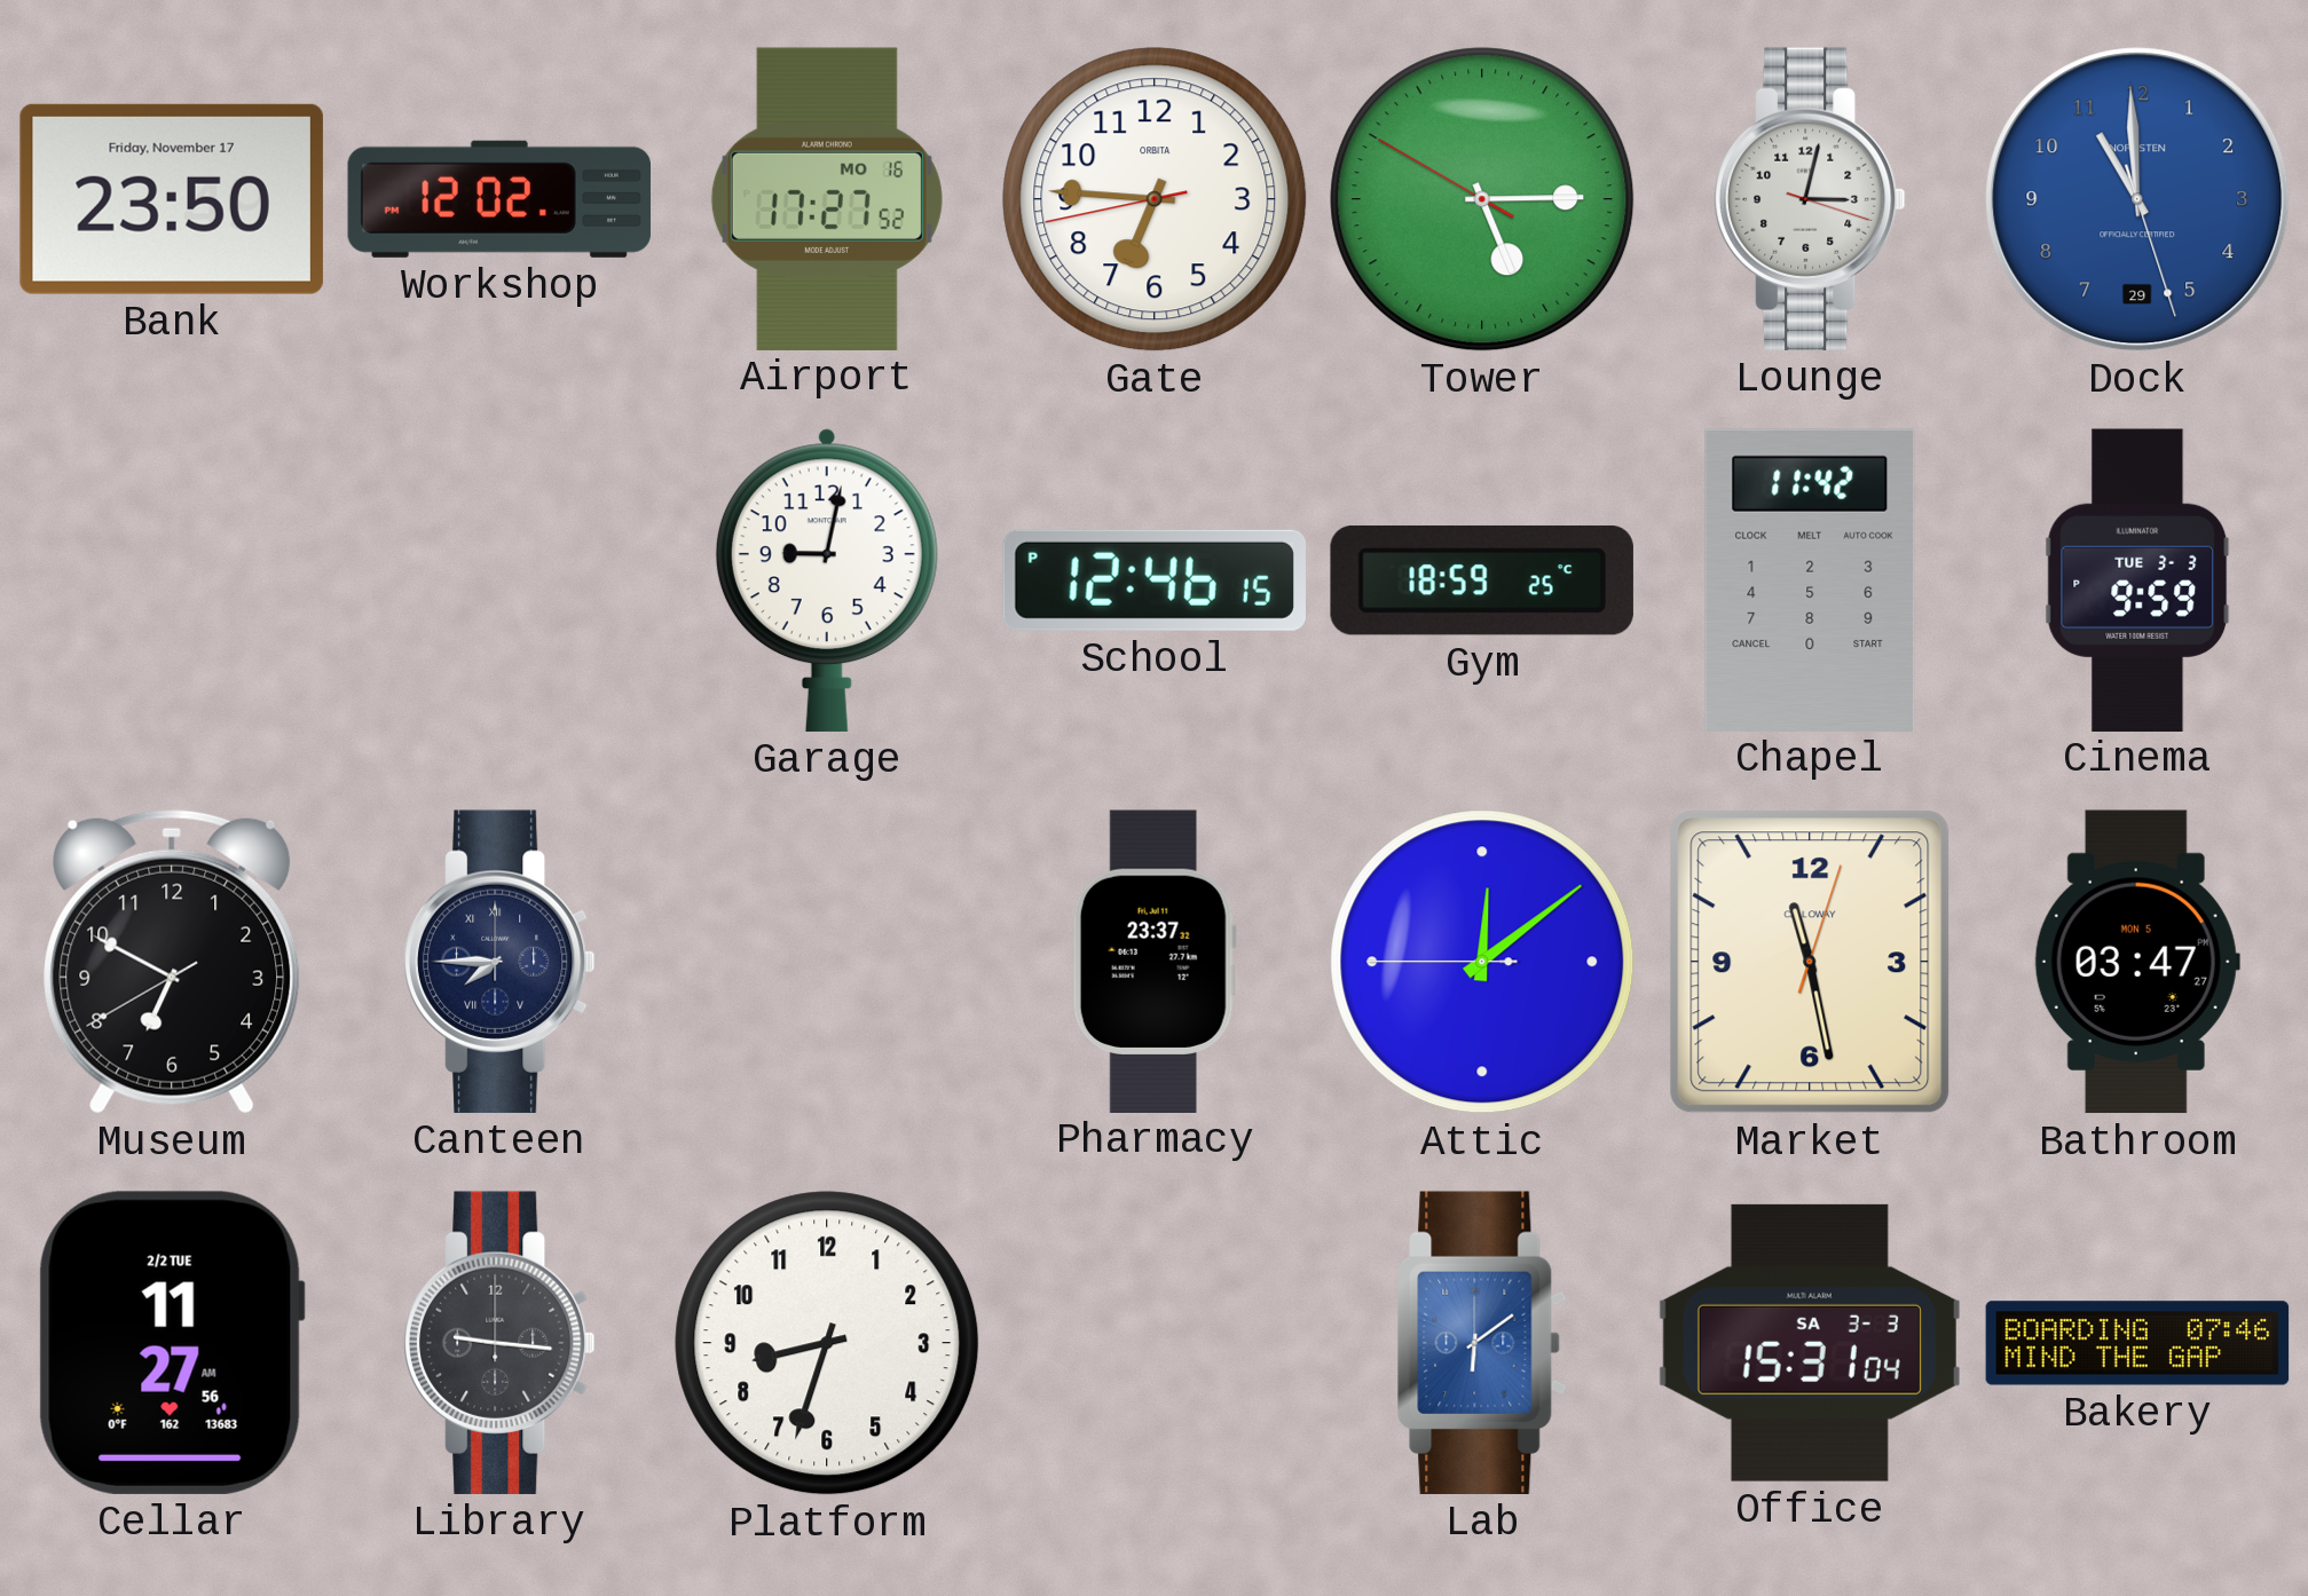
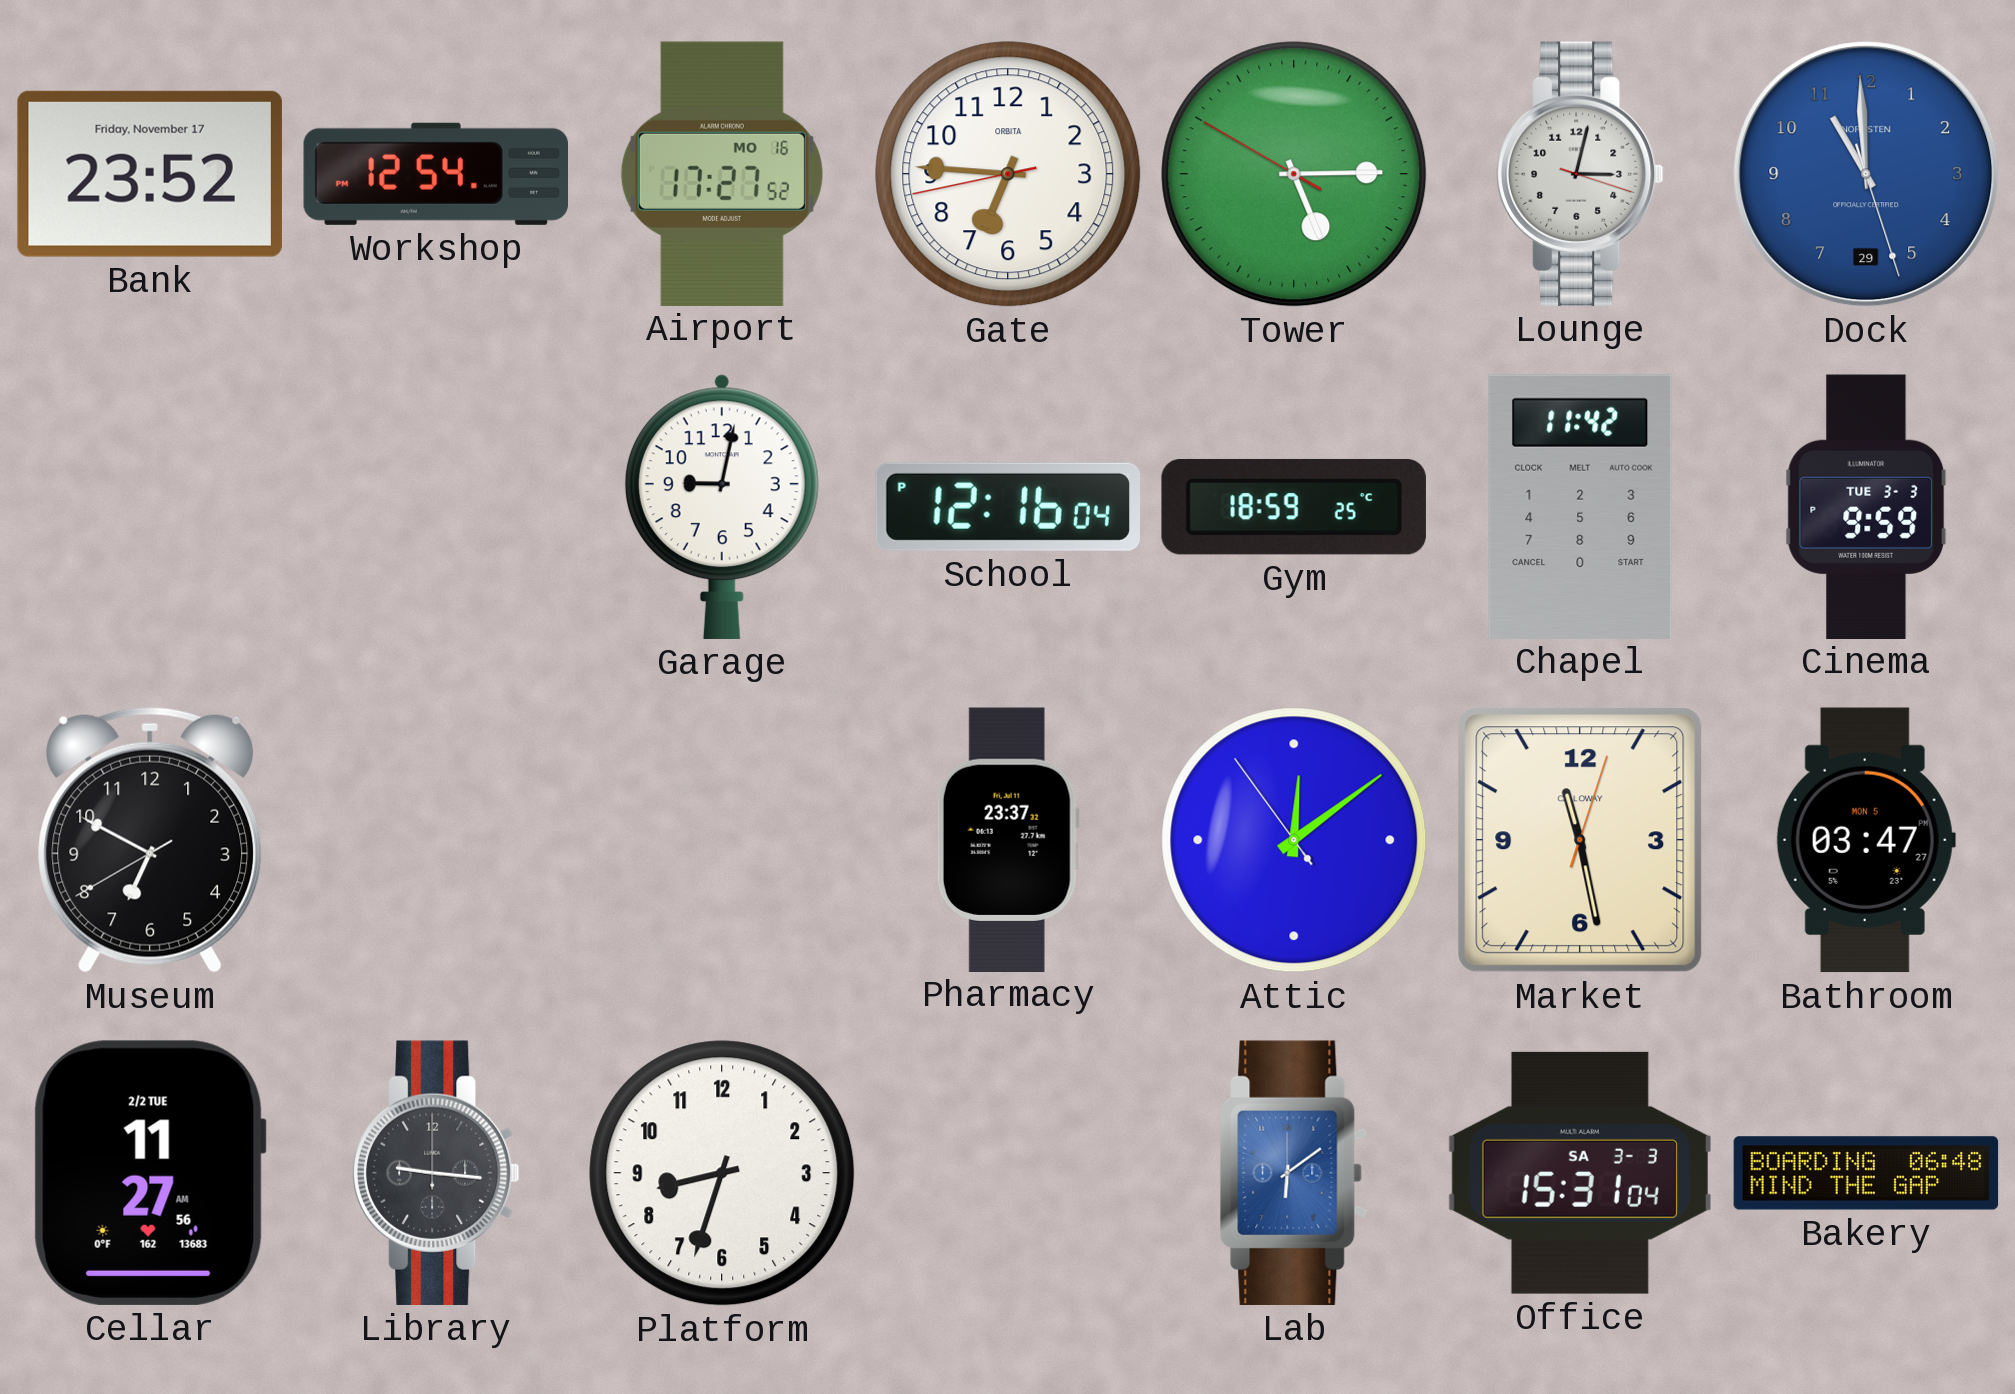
Bank: 23:50 -> 23:52 (150, 174)
Workshop: 12:02 -> 12:54 (435, 174)
School: 12:46 -> 12:16 (1008, 507)
Canteen: 7:45 -> none (499, 962)
Attic: 12:08:45 -> 12:08:54 (1294, 840)
Bakery: 07:46 -> 06:48 (1866, 1173)
